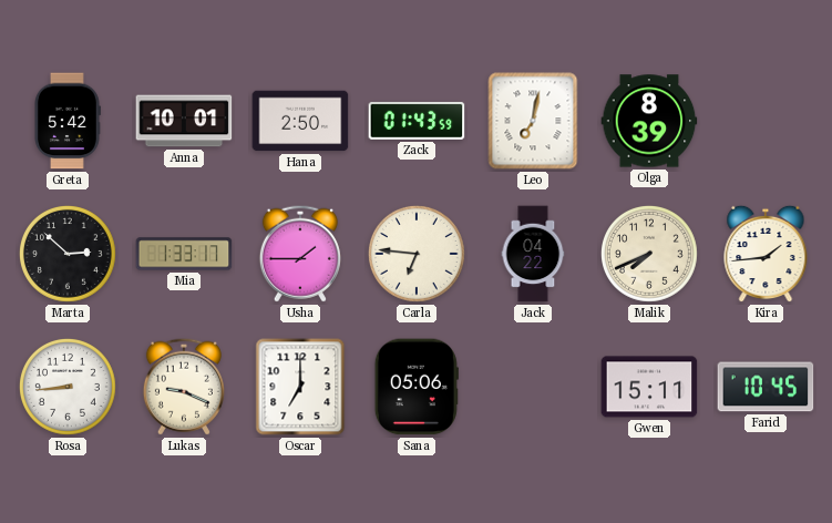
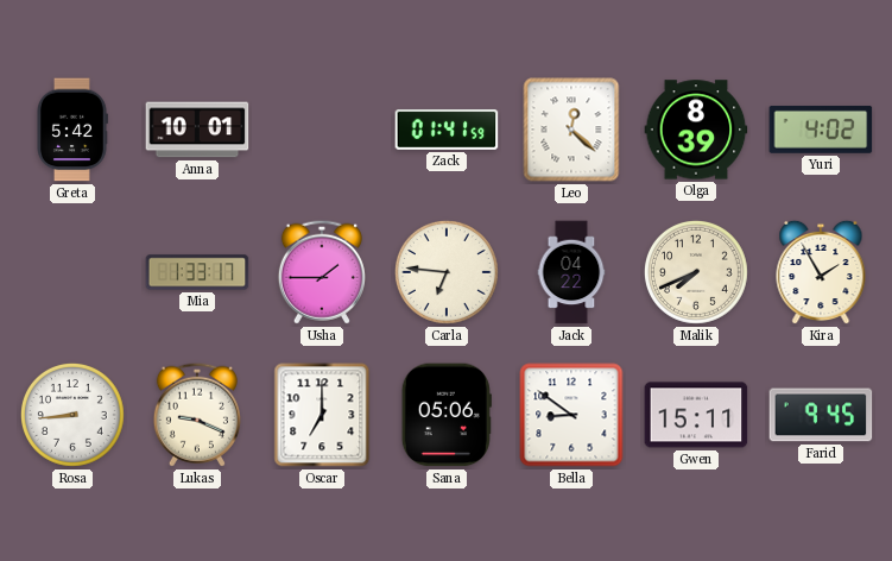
Hana: 2:50 -> none (300, 121)
Zack: 01:43 -> 01:41 (447, 130)
Leo: 7:02 -> 12:22 (571, 130)
Yuri: none -> 4:02 (821, 130)
Marta: 2:52 -> none (68, 254)
Kira: 1:44 -> 1:55 (821, 272)
Bella: none -> 8:51 (571, 415)
Farid: 10:45 -> 9:45 (821, 415)
